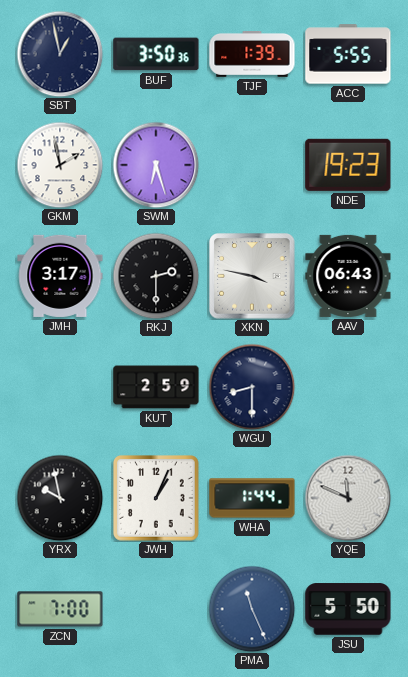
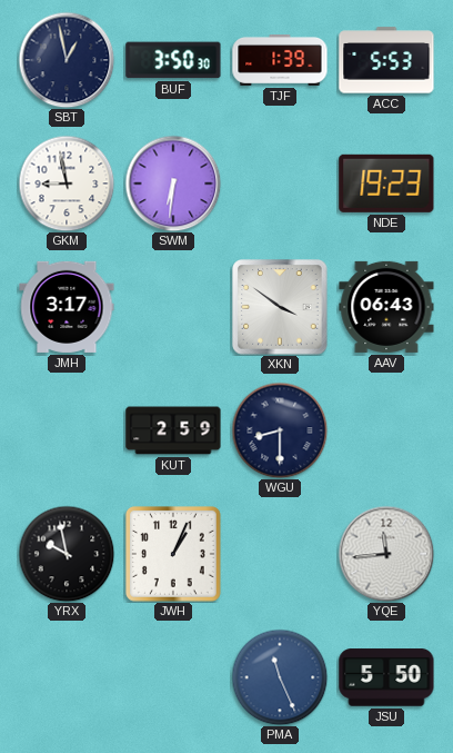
BUF: 3:50:36 -> 3:50:30 (173, 60)
ACC: 5:55 -> 5:53 (386, 60)
GKM: 1:58 -> 8:58 (67, 184)
SWM: 6:27 -> 6:31 (173, 184)
RKJ: 2:30 -> none (156, 276)
XKN: 3:47 -> 3:51 (280, 307)
WHA: 1:44 -> none (252, 498)
YQE: 11:49 -> 11:44 (386, 554)
ZCN: 7:00 -> none (60, 609)
